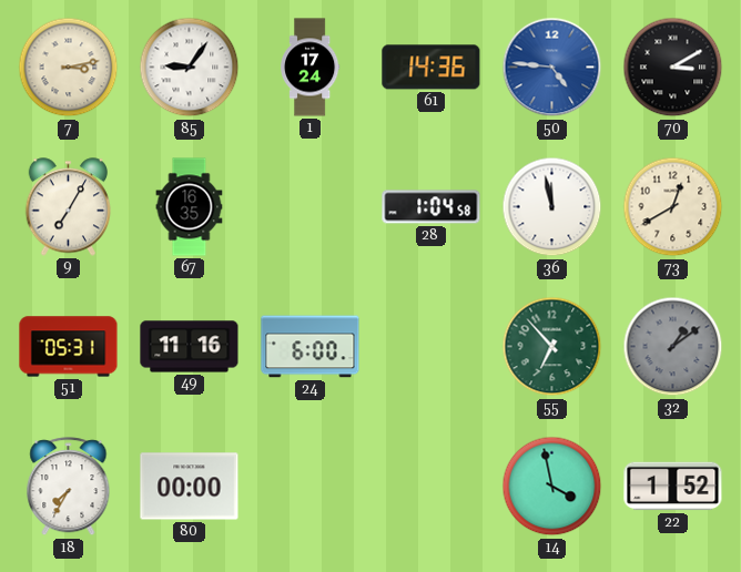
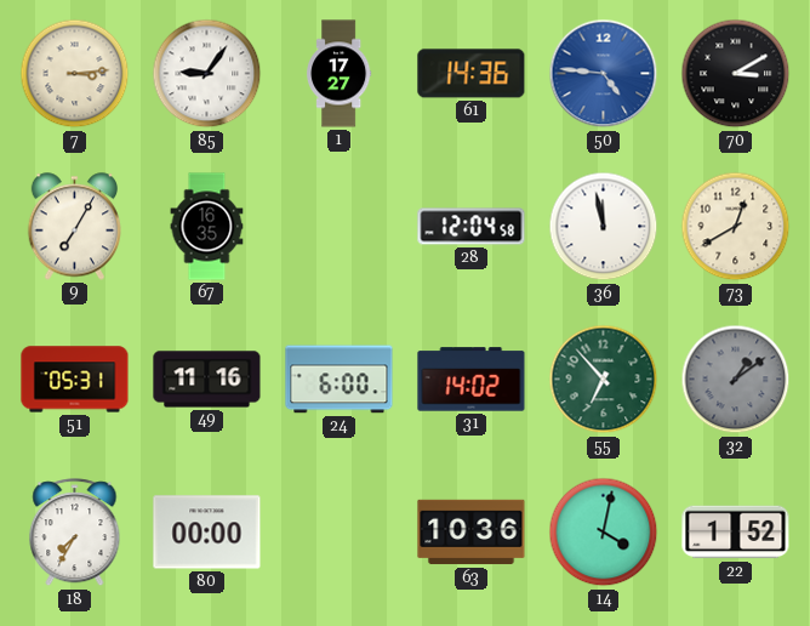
7: 3:13 -> 3:14 (75, 74)
1: 17:24 -> 17:27 (340, 74)
28: 1:04 -> 12:04 (472, 227)
31: none -> 14:02 (472, 380)
63: none -> 10:36 (472, 533)
14: 3:58 -> 4:02 (604, 533)
